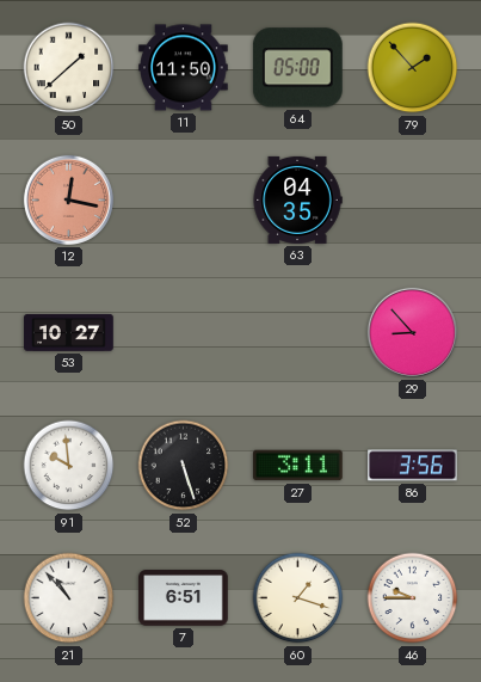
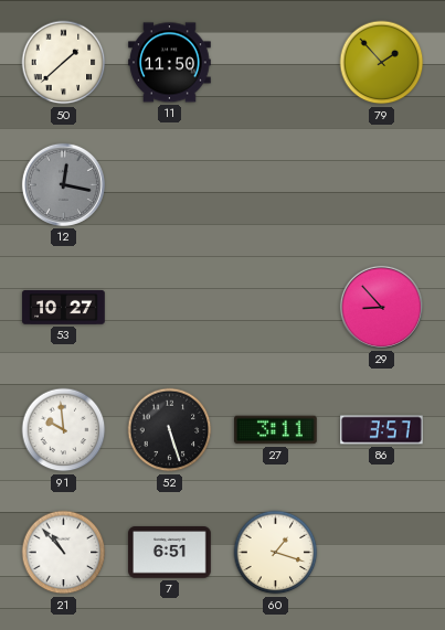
64: 05:00 -> none (297, 68)
12 dial: salmon -> grey (63, 184)
63: 04:35 -> none (297, 199)
86: 3:56 -> 3:57 (382, 430)
46: 9:45 -> none (413, 598)
